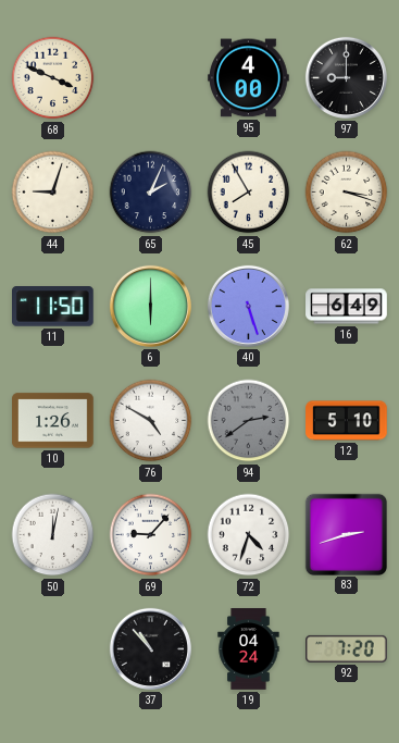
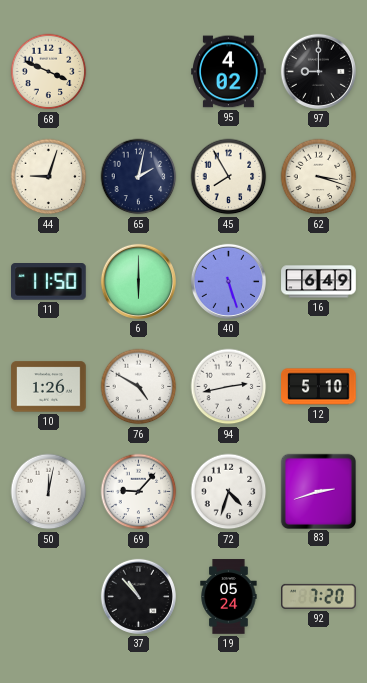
95: 4:00 -> 4:02 (229, 72)
65: 2:04 -> 2:02 (139, 177)
94: 2:39 -> 2:43 (229, 387)
94 dial: grey -> white (229, 387)
19: 04:24 -> 05:24 (229, 597)
